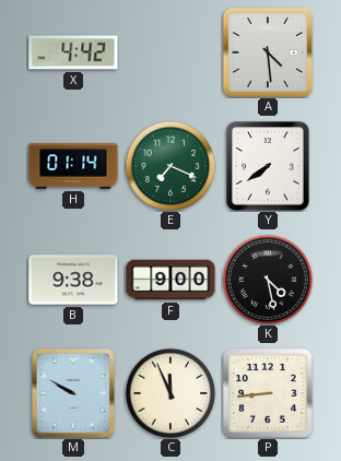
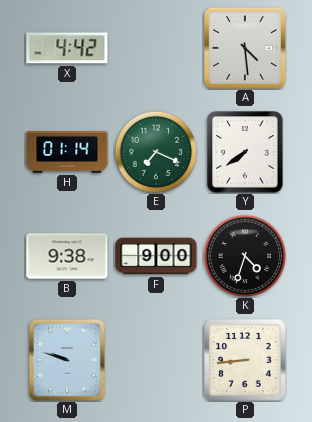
K: 4:28 -> 4:33 (245, 256)
M: 9:50 -> 9:48 (67, 360)
C: 11:56 -> none (170, 393)
